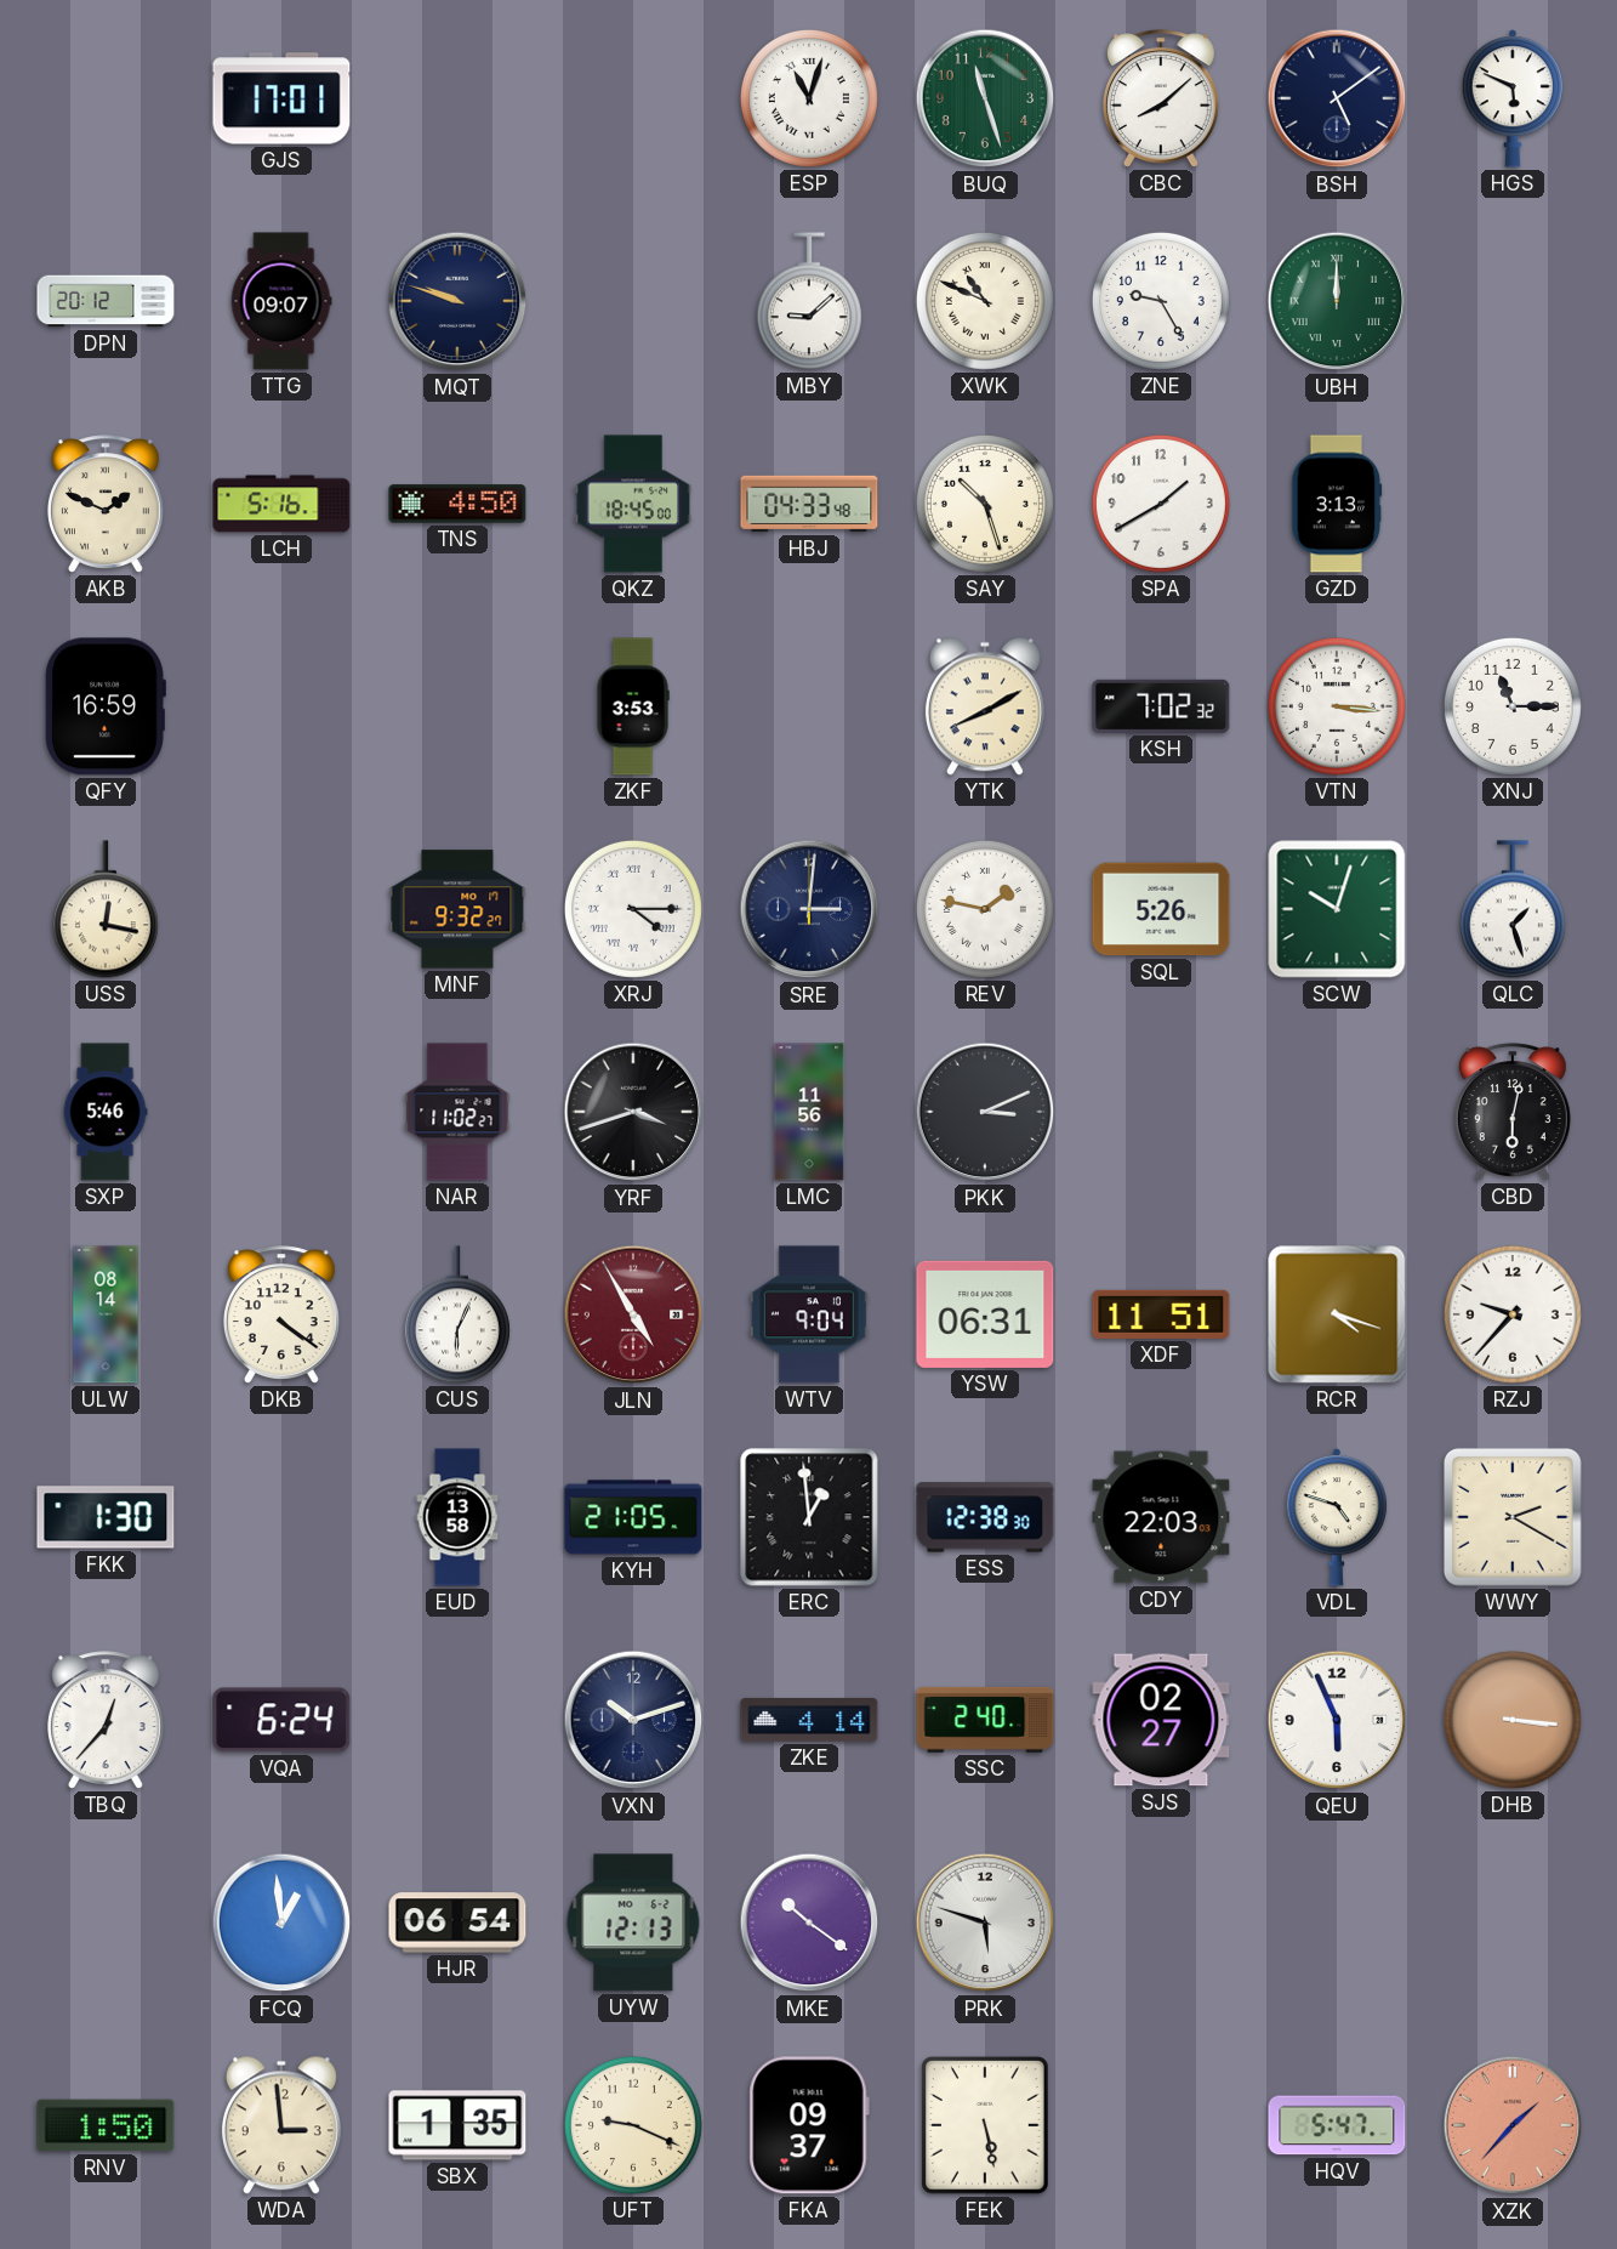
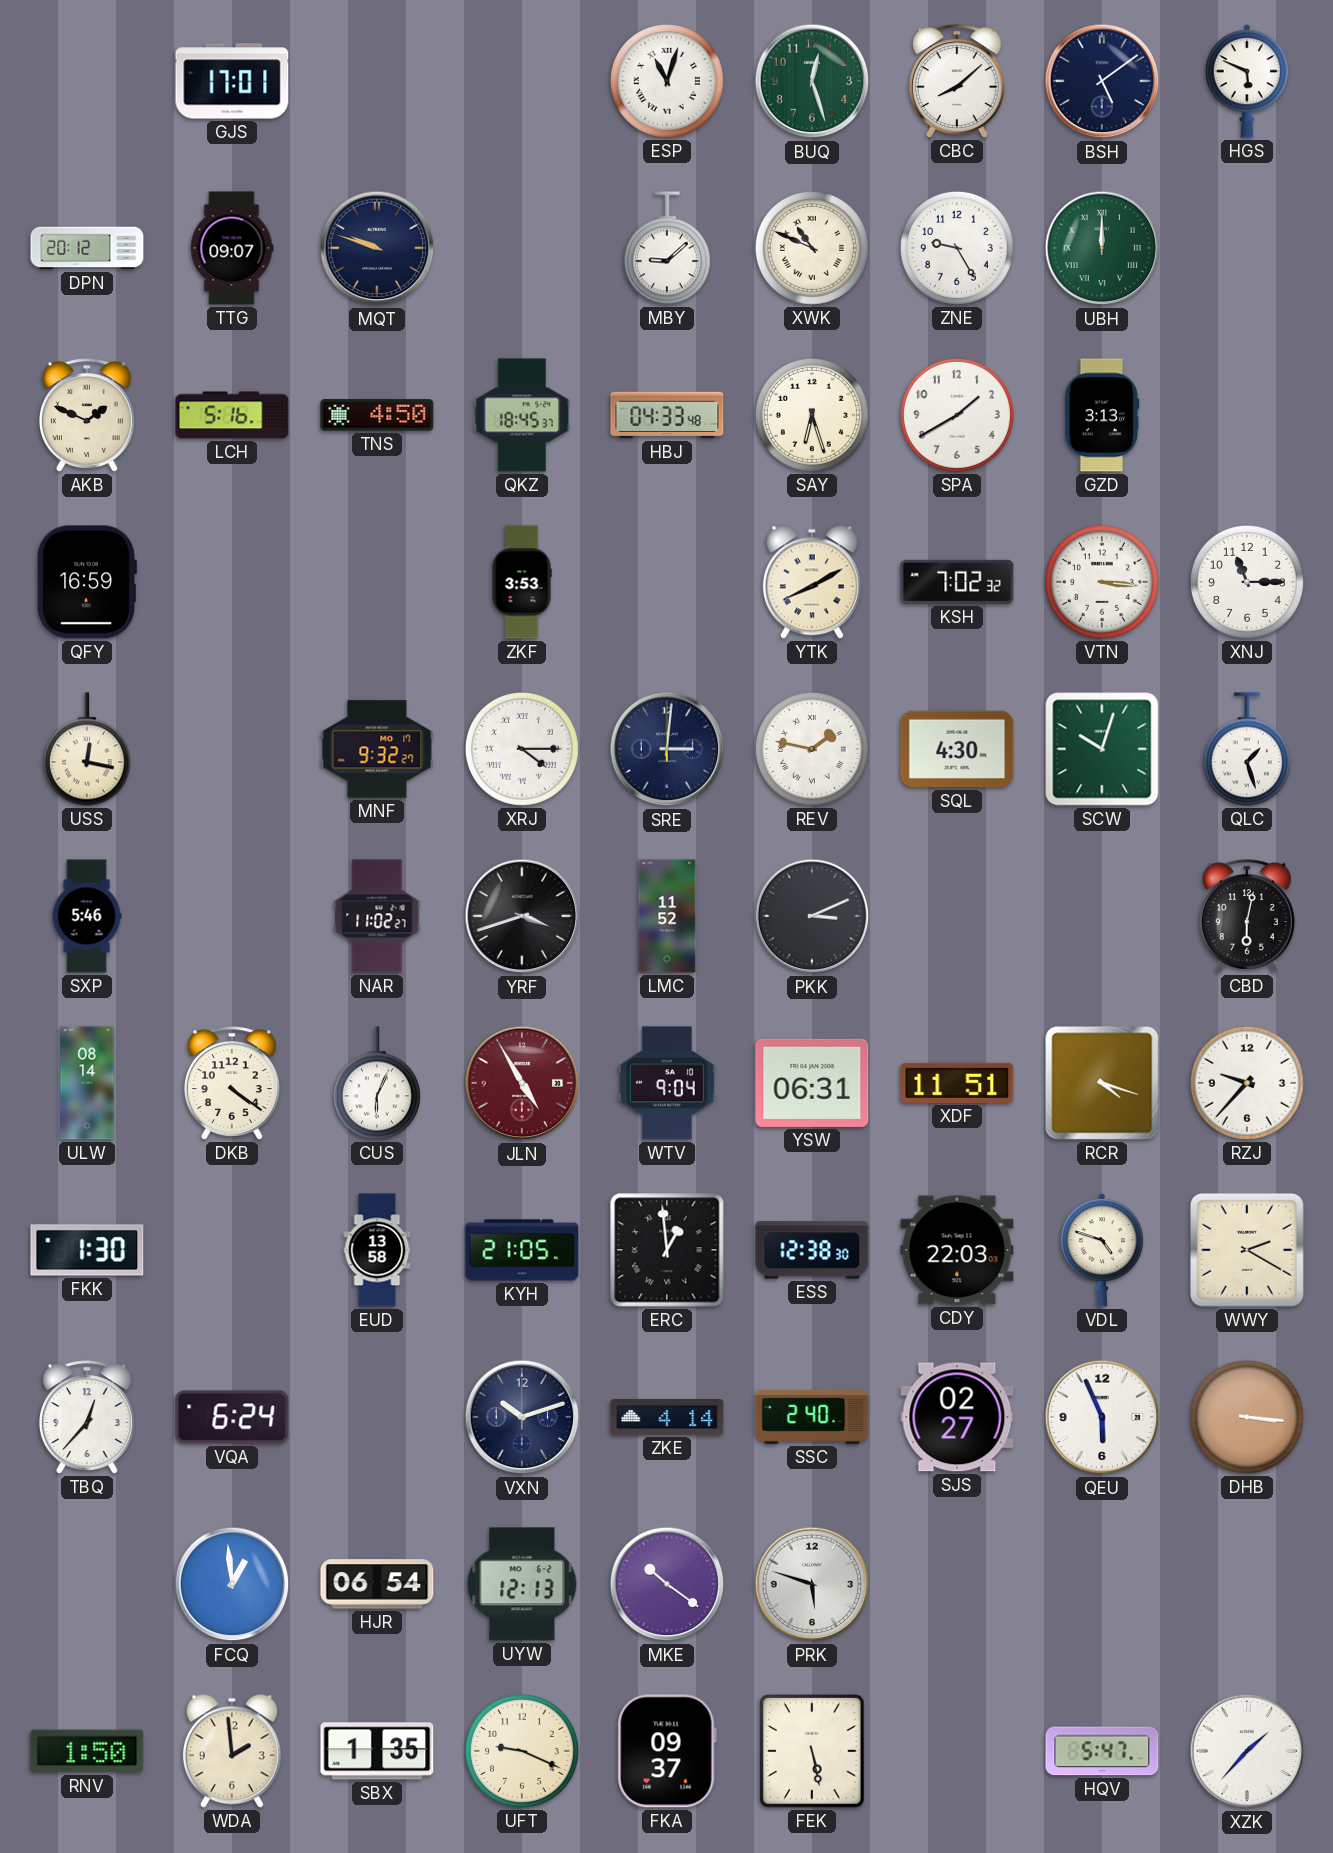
BUQ: 11:27 -> 12:27 (812, 81)
QKZ: 18:45:00 -> 18:45:37 (521, 415)
SAY: 10:27 -> 6:27 (812, 415)
SQL: 5:26 -> 4:30 (957, 749)
LMC: 11:56 -> 11:52 (667, 916)
WDA: 2:59 -> 1:59 (232, 1751)
XZK dial: salmon -> white (1247, 1751)
